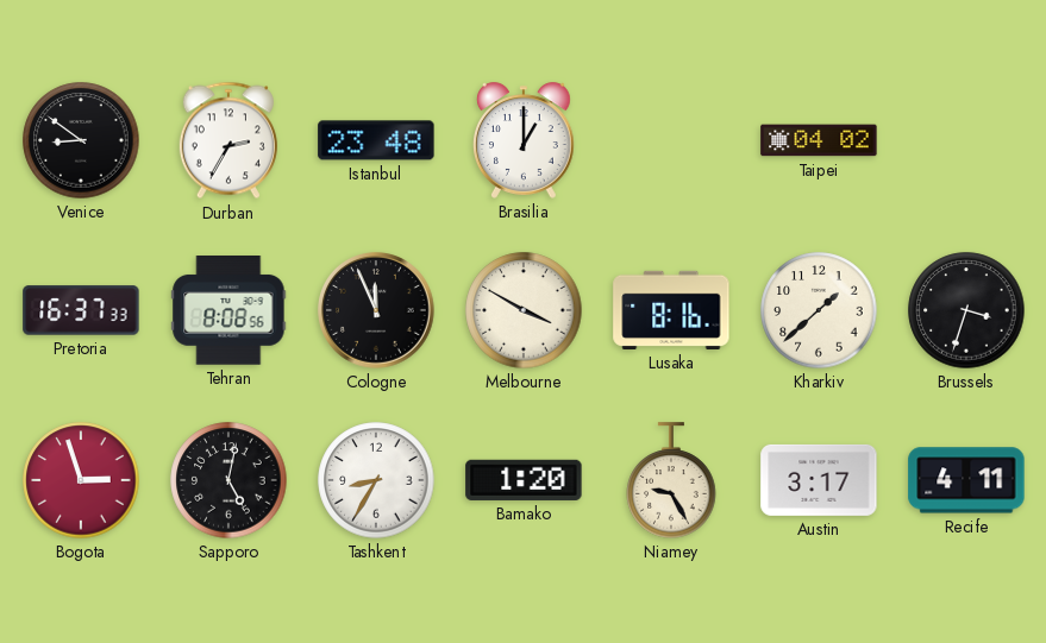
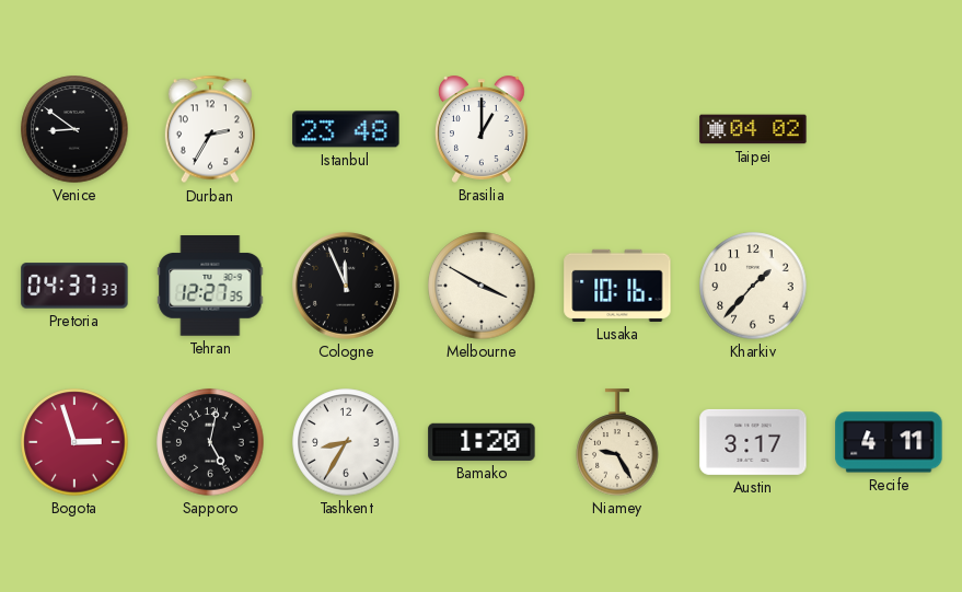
Pretoria: 16:37 -> 04:37 (74, 286)
Tehran: 8:08 -> 12:27 (210, 287)
Lusaka: 8:16 -> 10:16 (617, 286)
Kharkiv: 1:38 -> 1:37 (753, 286)
Brussels: 3:33 -> none (966, 310)
